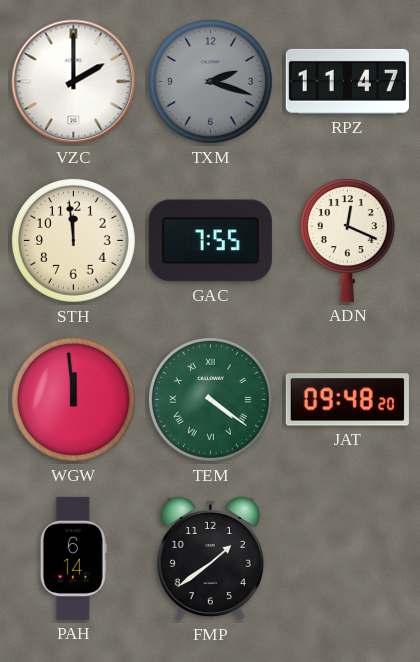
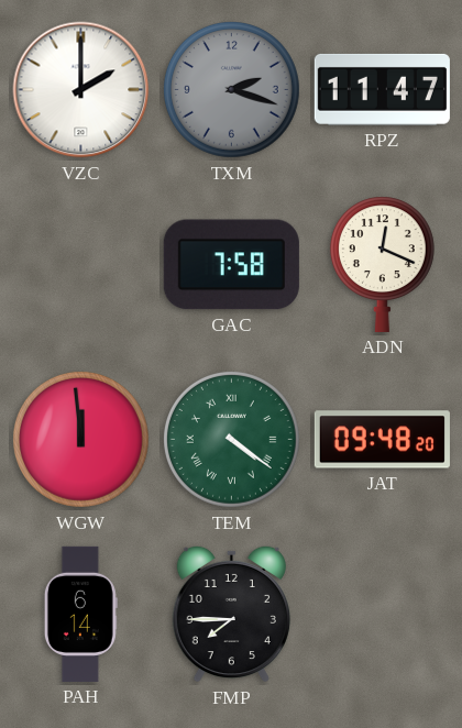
STH: 11:59 -> none (73, 240)
GAC: 7:55 -> 7:58 (231, 265)
FMP: 1:39 -> 7:45 (231, 614)
